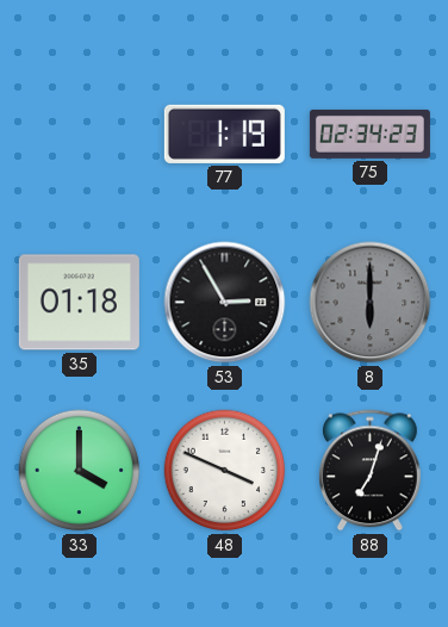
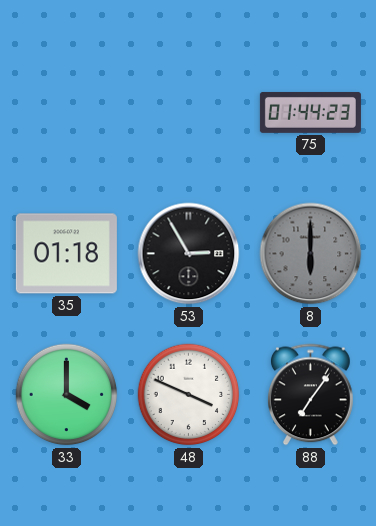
77: 1:19 -> none (224, 134)
75: 02:34 -> 01:44 (310, 112)
88: 7:03 -> 7:06 (311, 395)
